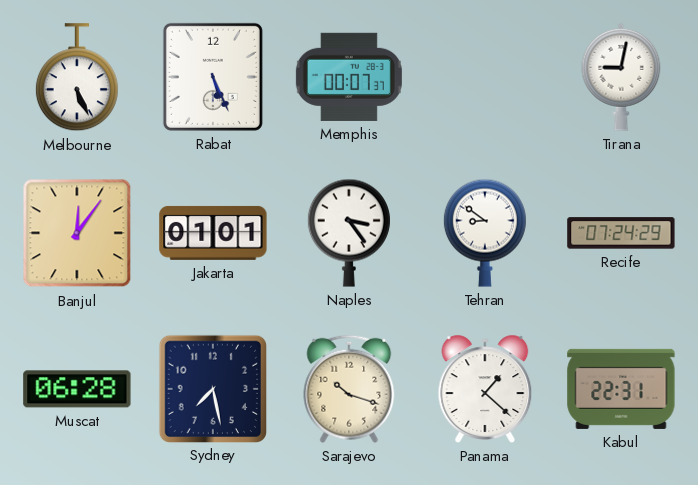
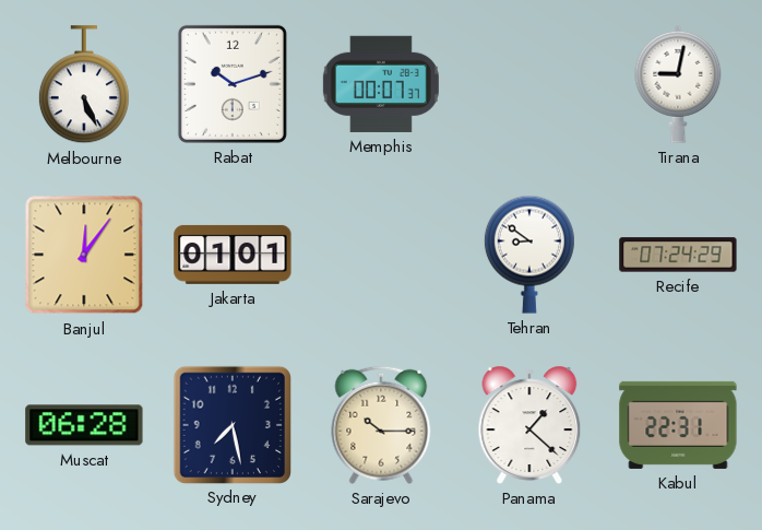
Rabat: 5:26 -> 10:12 (233, 84)
Naples: 3:24 -> none (349, 233)
Sarajevo: 10:18 -> 10:15 (381, 425)
